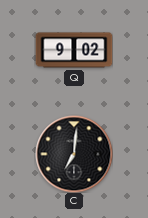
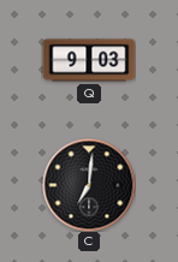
Q: 9:02 -> 9:03 (89, 60)
